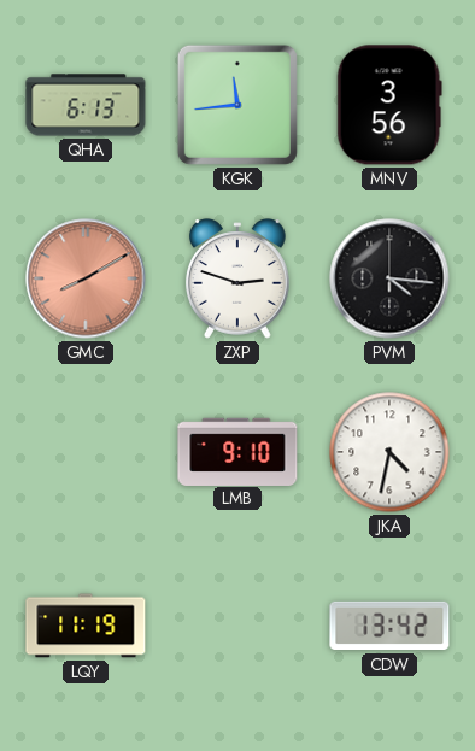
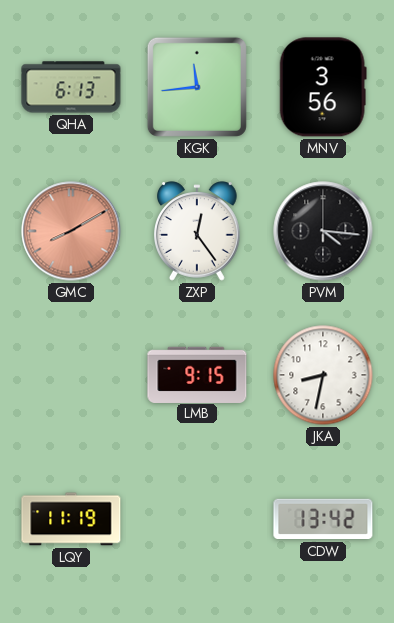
ZXP: 2:48 -> 12:24 (198, 231)
LMB: 9:10 -> 9:15 (197, 374)
JKA: 4:32 -> 8:32 (323, 375)
